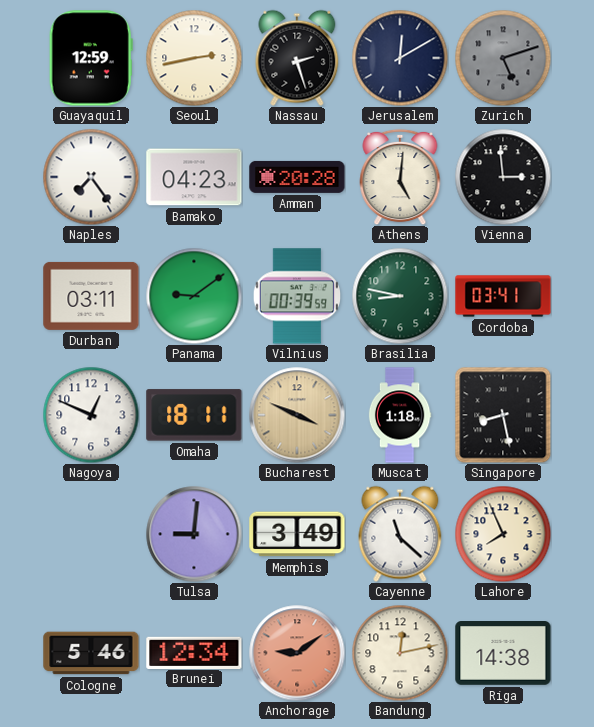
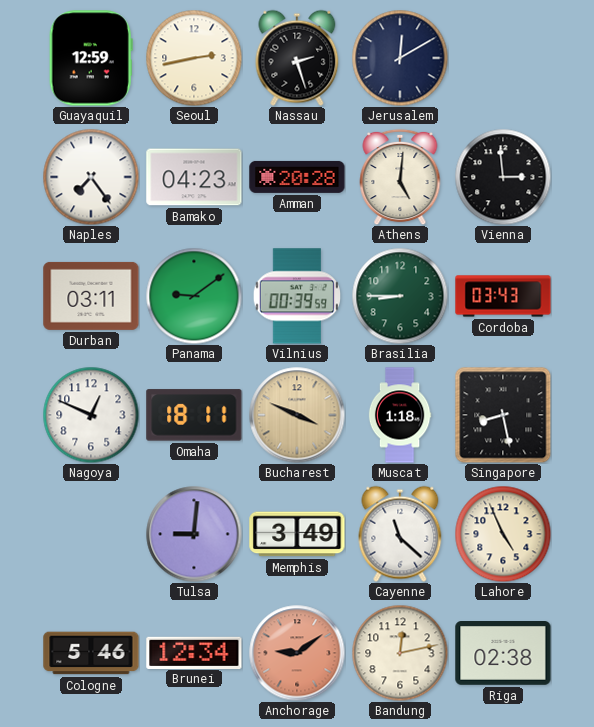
Zurich: 5:12 -> none (503, 58)
Brasilia: 8:47 -> 8:45 (400, 296)
Cordoba: 03:41 -> 03:43 (503, 296)
Lahore: 7:56 -> 4:56 (503, 534)
Riga: 14:38 -> 02:38 (503, 654)
